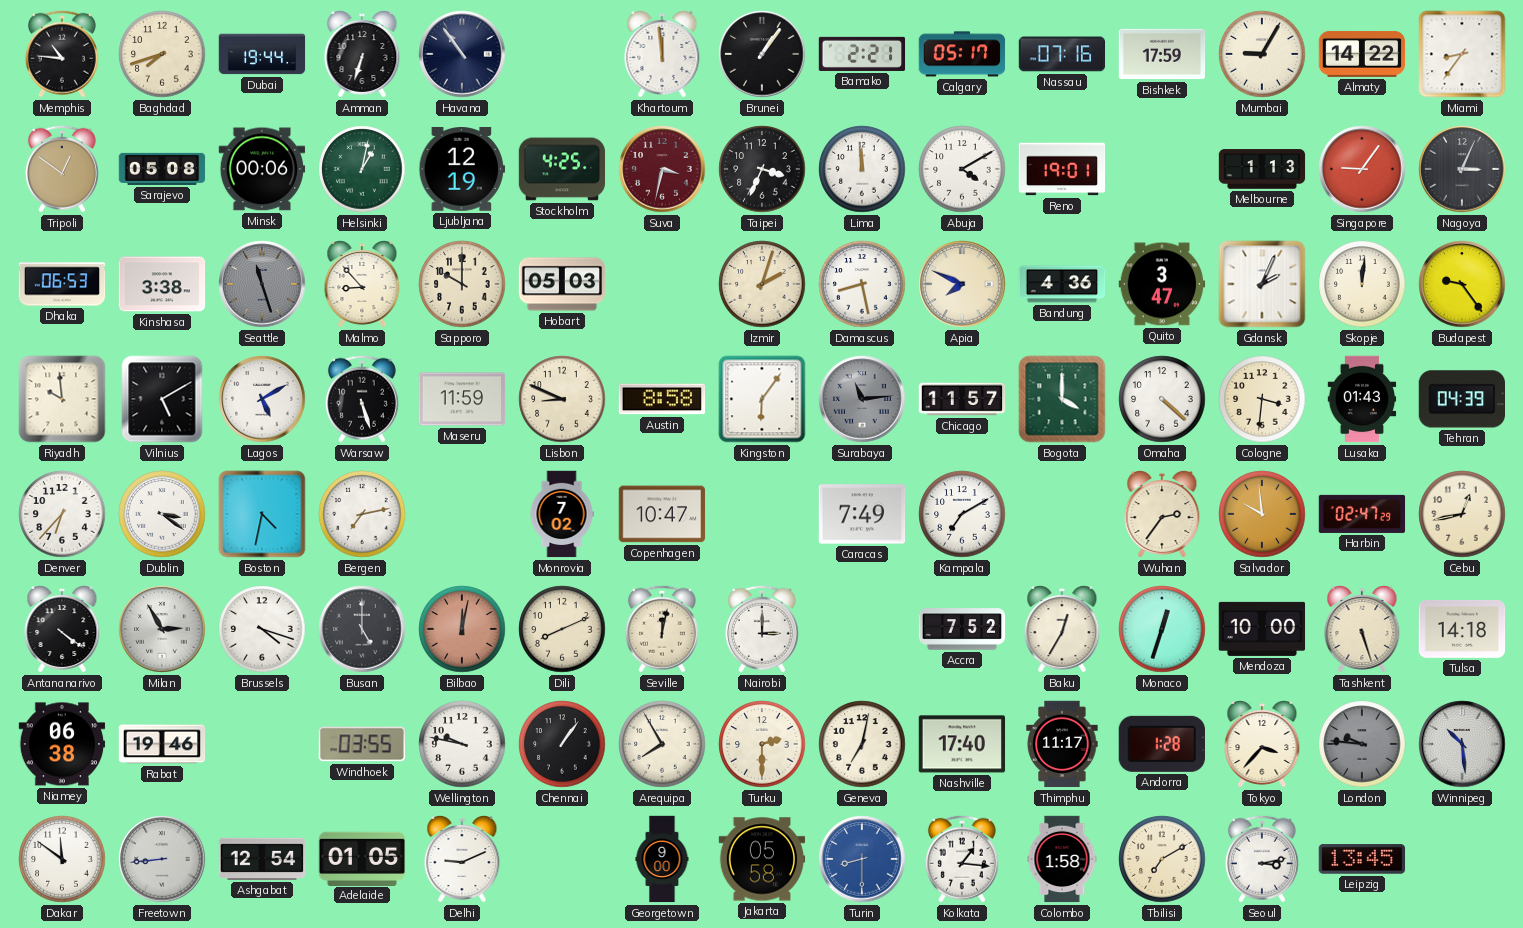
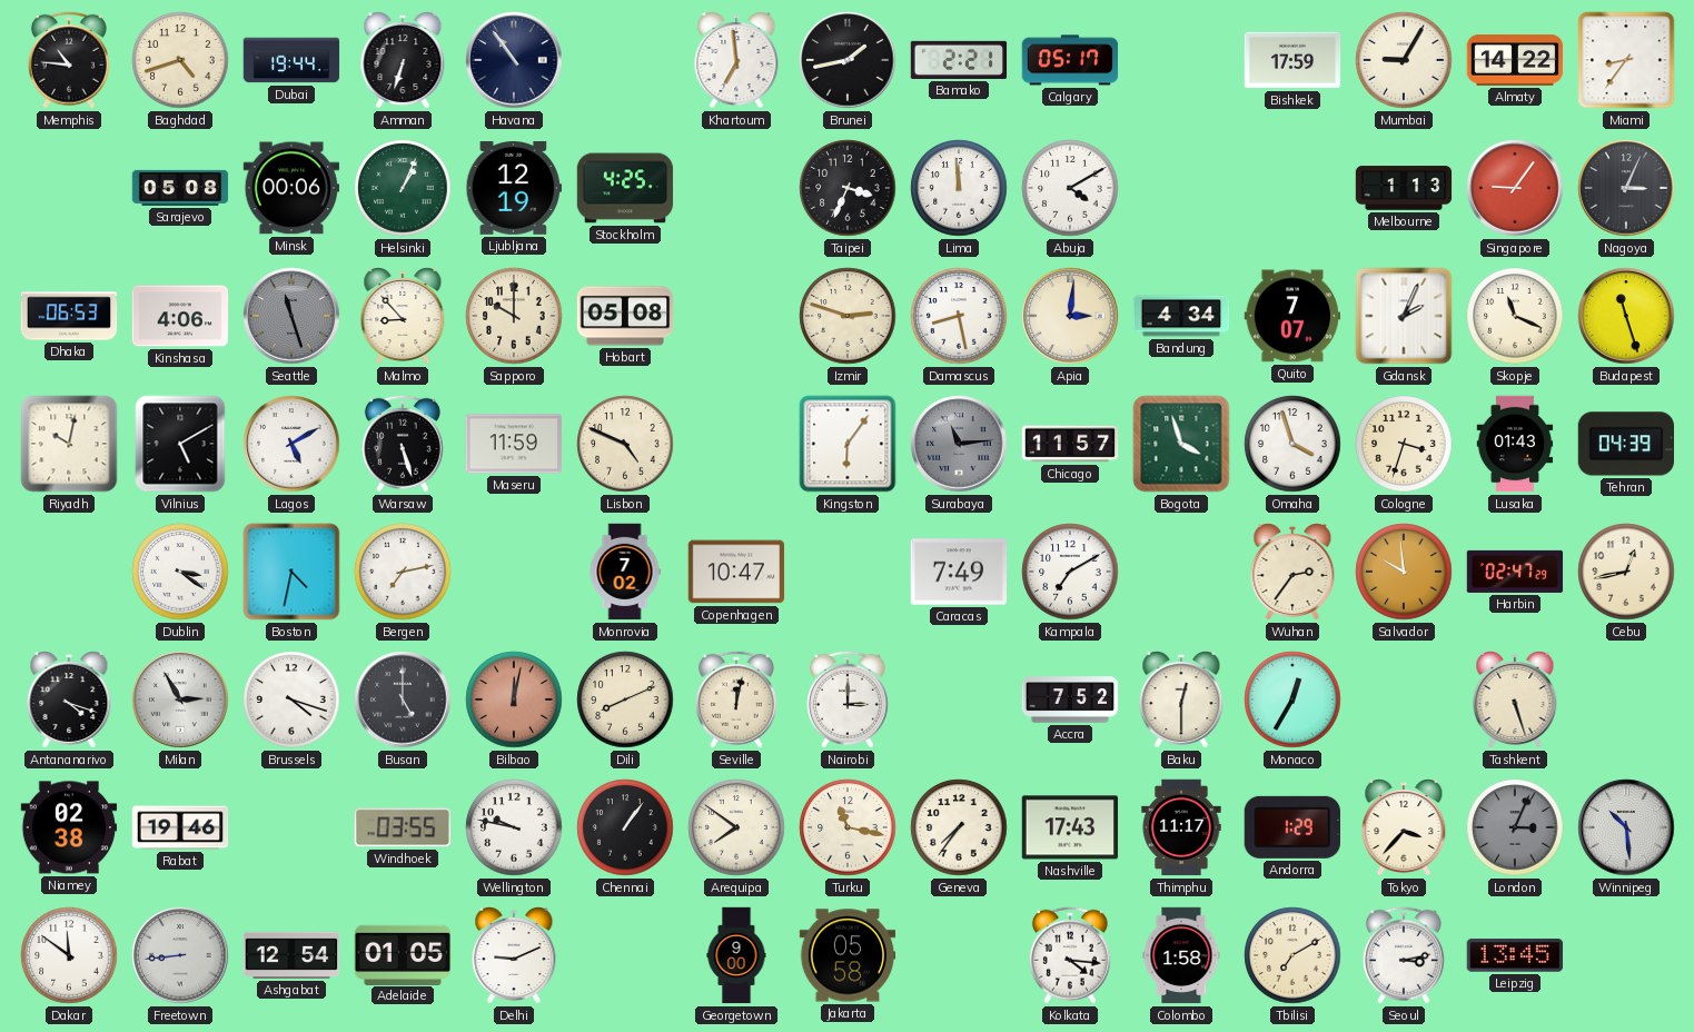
Baghdad: 7:42 -> 4:42 (180, 60)
Khartoum: 11:59 -> 6:59 (736, 61)
Brunei: 1:06 -> 1:43 (848, 60)
Nassau: 07:16 -> none (1062, 54)
Tripoli: 12:51 -> none (62, 169)
Helsinki: 1:02 -> 1:04 (403, 188)
Suva: 3:32 -> none (662, 169)
Reno: 19:01 -> none (1062, 169)
Kinshasa: 3:38 -> 4:06 (180, 316)
Hobart: 05:03 -> 05:08 (625, 316)
Izmir: 2:03 -> 2:48 (848, 316)
Apia: 7:49 -> 3:01 (1070, 316)
Bandung: 4:36 -> 4:34 (1181, 316)
Quito: 3:47 -> 7:07 (1292, 316)
Skopje: 12:01 -> 11:19 (1515, 316)
Budapest: 9:24 -> 11:27 (1626, 316)
Riyadh: 9:59 -> 10:02 (69, 444)
Lisbon: 8:49 -> 4:49 (625, 444)
Austin: 8:58 -> none (662, 399)
Bogota: 4:00 -> 3:57 (1181, 444)
Omaha: 4:22 -> 3:57 (1292, 444)
Cologne: 3:31 -> 3:33 (1404, 444)
Denver: 6:37 -> none (62, 514)
Antananarivo: 4:21 -> 4:18 (69, 701)
Baku: 12:35 -> 12:30 (1181, 701)
Monaco: 12:33 -> 12:35 (1292, 699)
Mendoza: 10:00 -> none (1262, 629)
Tulsa: 14:18 -> none (1462, 629)
Niamey: 06:38 -> 02:38 (69, 827)
Arequipa: 7:55 -> 7:51 (736, 827)
Turku: 2:30 -> 11:17 (848, 827)
Geneva: 7:02 -> 7:36 (959, 827)
Nashville: 17:40 -> 17:43 (1070, 827)
Andorra: 1:28 -> 1:29 (1292, 827)
London: 9:46 -> 3:04 (1515, 827)
Turin: 8:30 -> none (862, 859)
Kolkata: 1:16 -> 4:16 (1070, 955)
